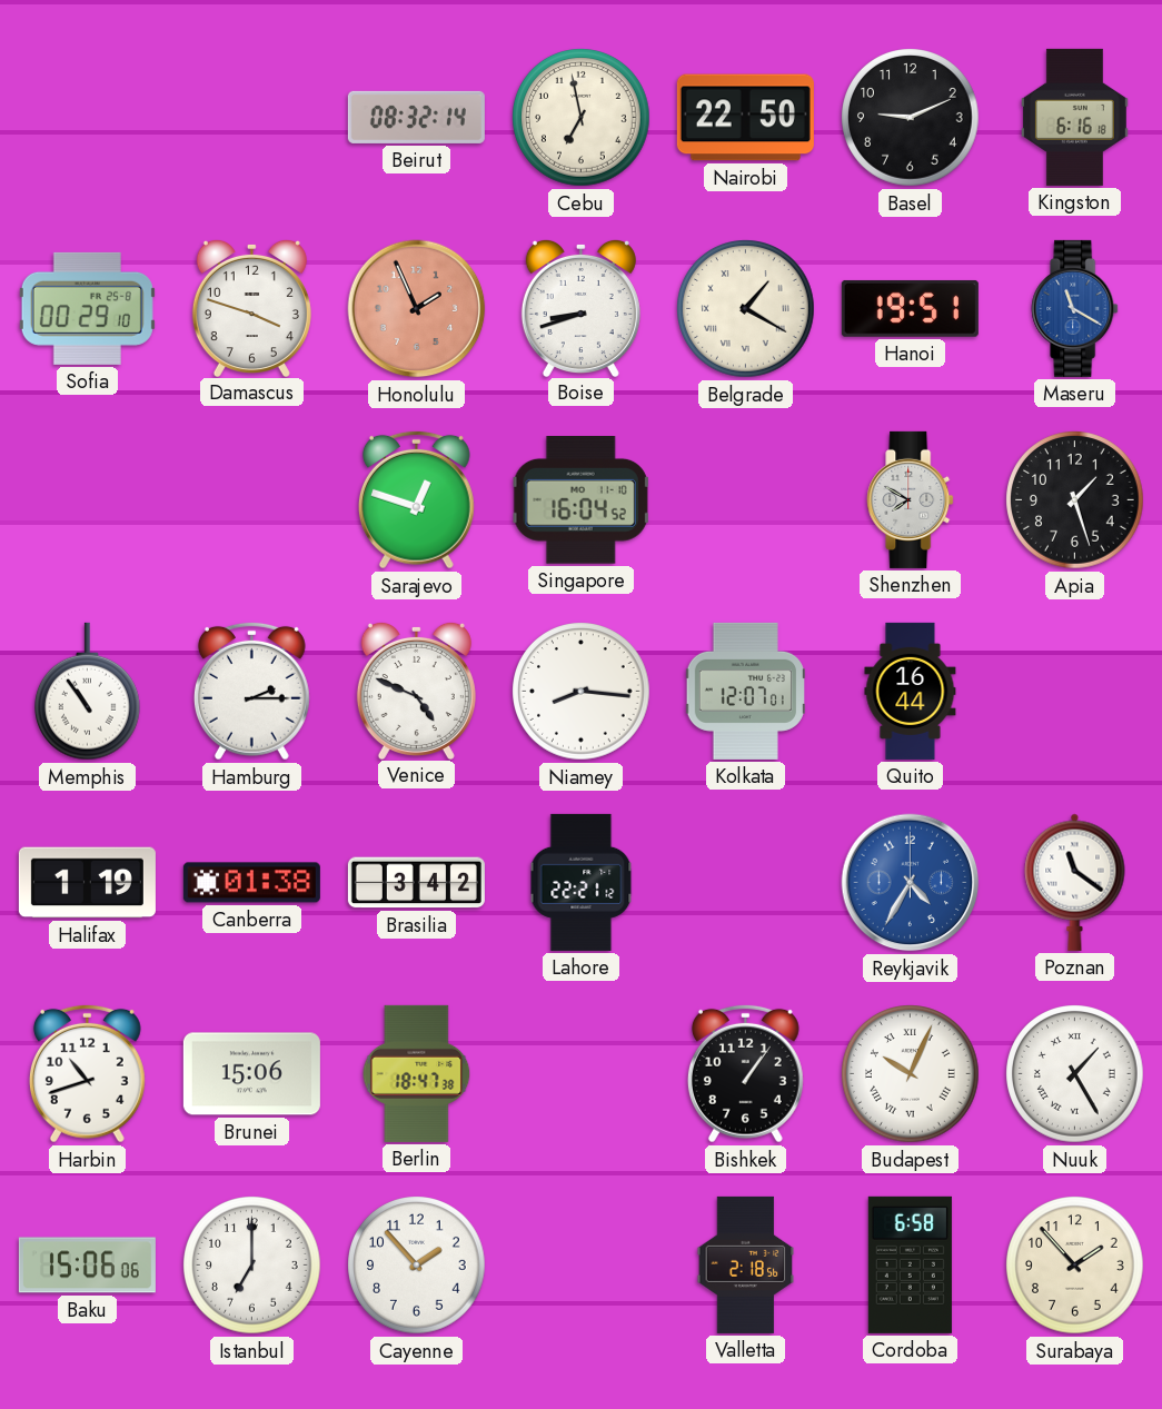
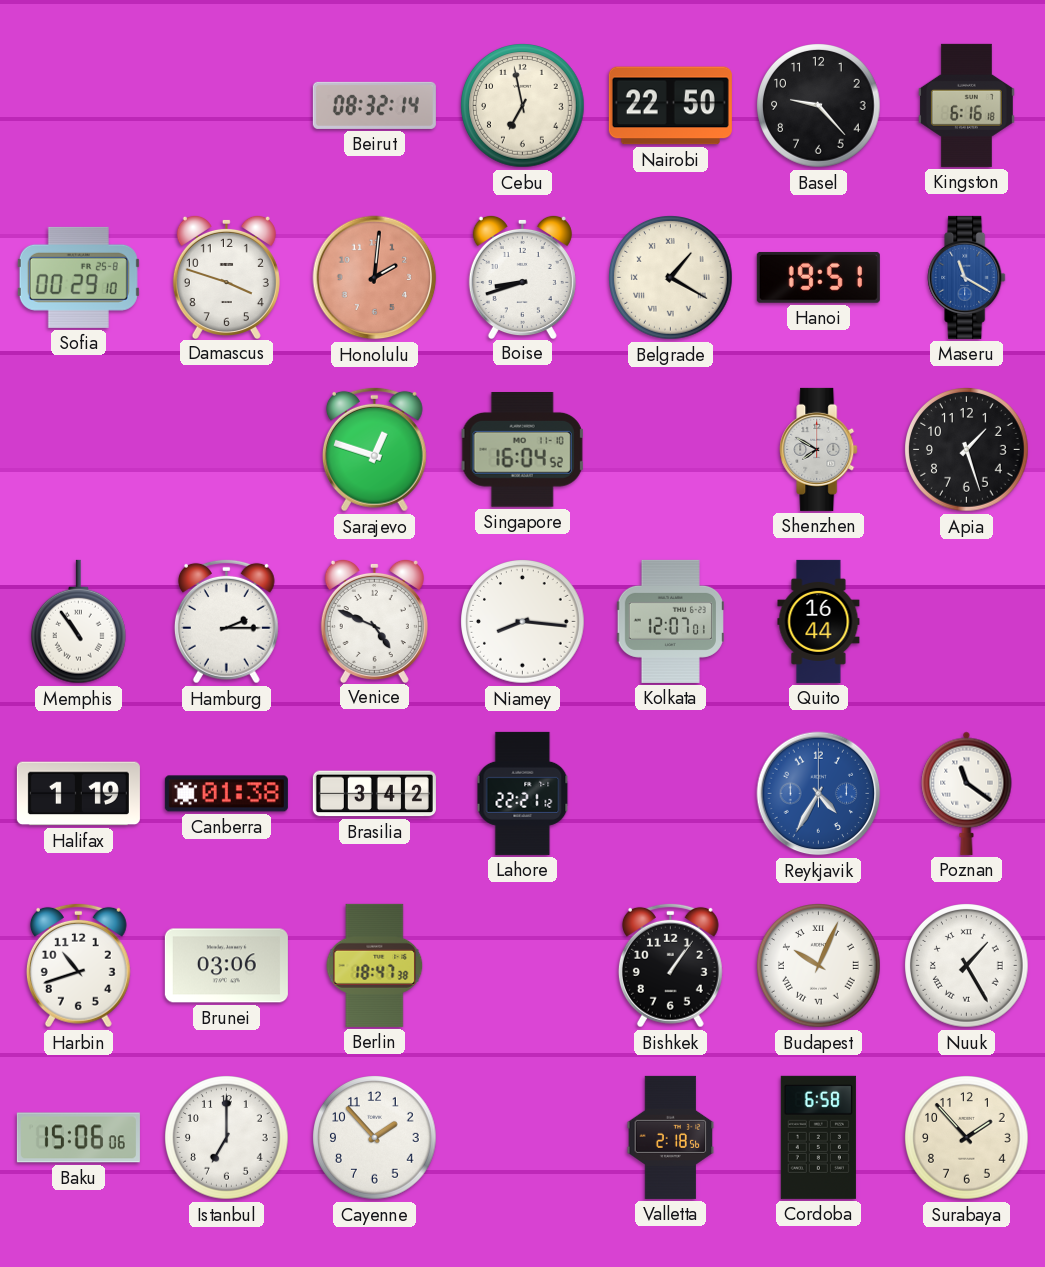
Basel: 9:11 -> 9:23 (819, 106)
Honolulu: 1:56 -> 2:01 (375, 278)
Brunei: 15:06 -> 03:06 (226, 966)
